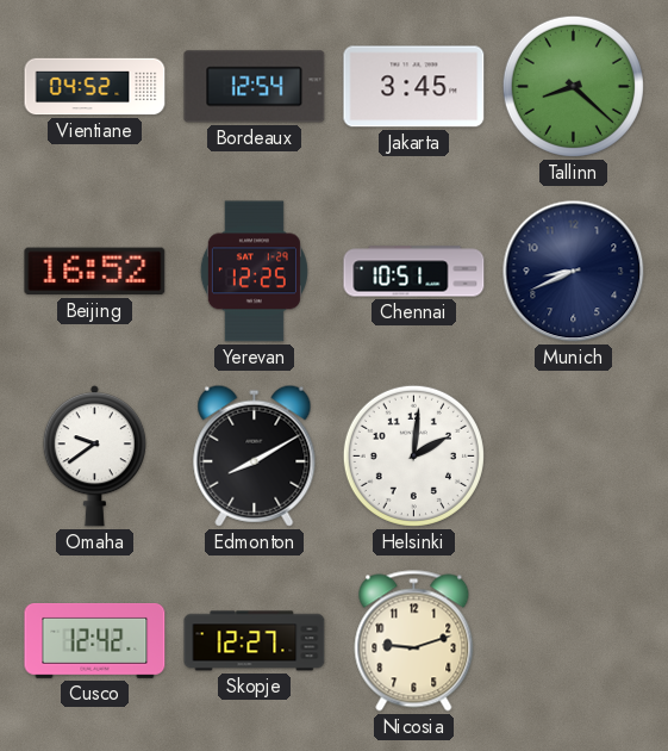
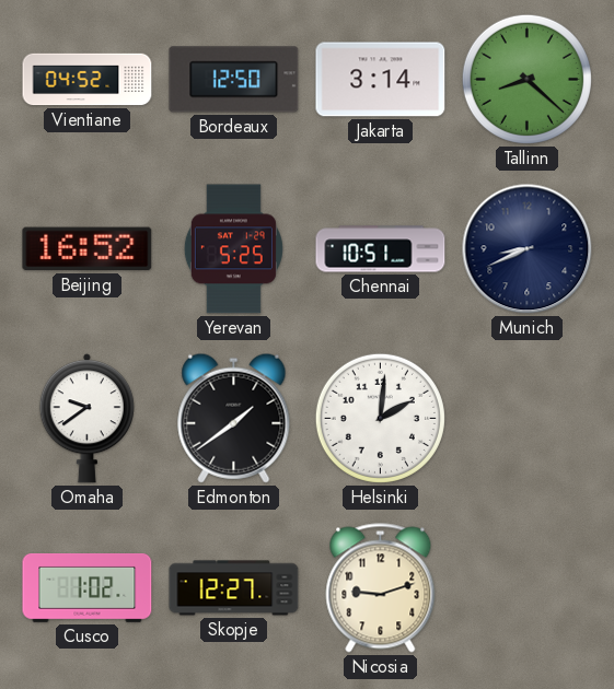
Bordeaux: 12:54 -> 12:50 (234, 80)
Jakarta: 3:45 -> 3:14 (381, 80)
Yerevan: 12:25 -> 5:25 (233, 249)
Edmonton: 8:10 -> 1:39 (234, 418)
Cusco: 12:42 -> 1:02 (88, 587)
